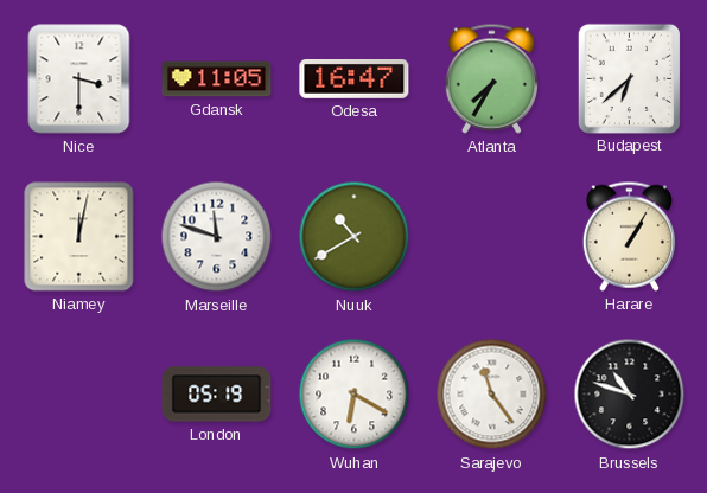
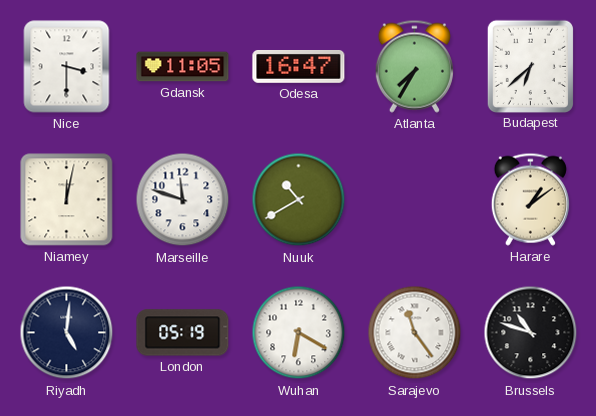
Harare: 1:05 -> 1:09 (530, 199)
Riyadh: none -> 5:01 (67, 333)
